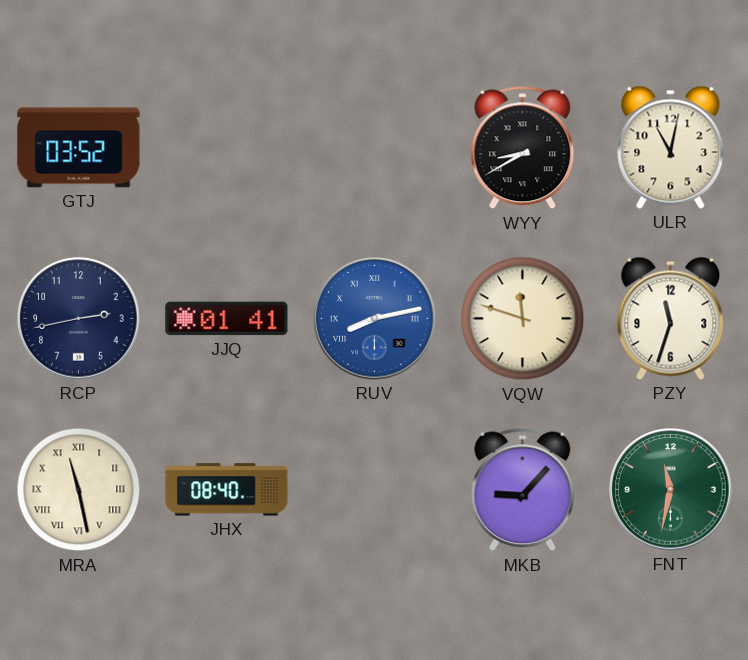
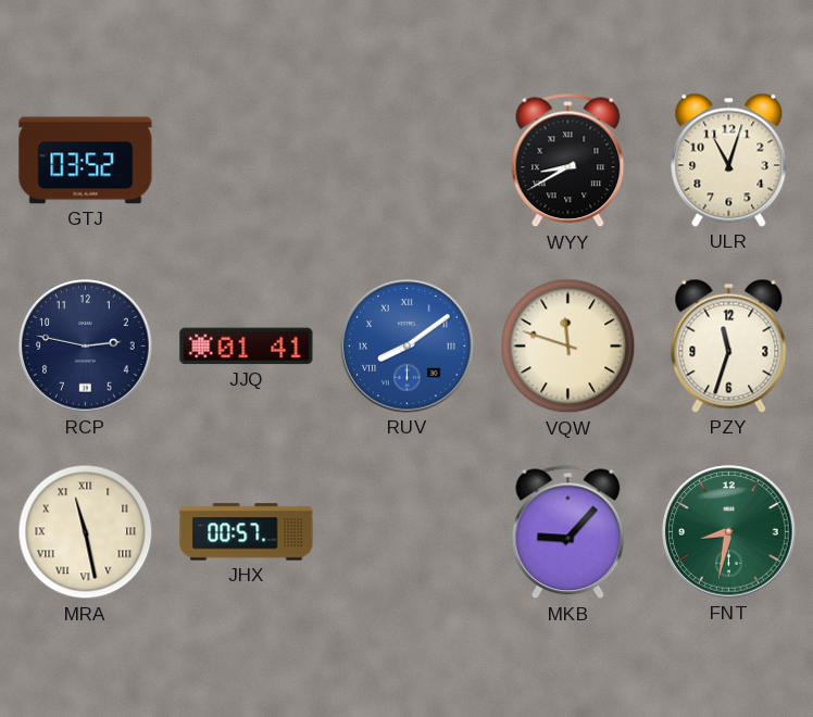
ULR: 11:02 -> 11:03 (729, 160)
RCP: 2:43 -> 2:47 (86, 347)
RUV: 8:13 -> 8:09 (408, 347)
JHX: 08:40 -> 00:57 (247, 532)
FNT: 11:32 -> 8:32 (729, 532)
